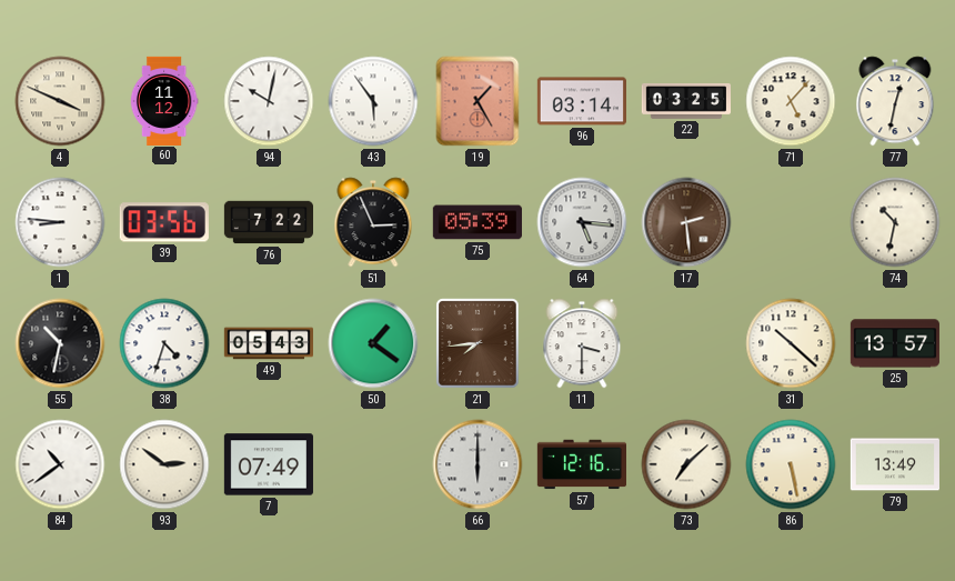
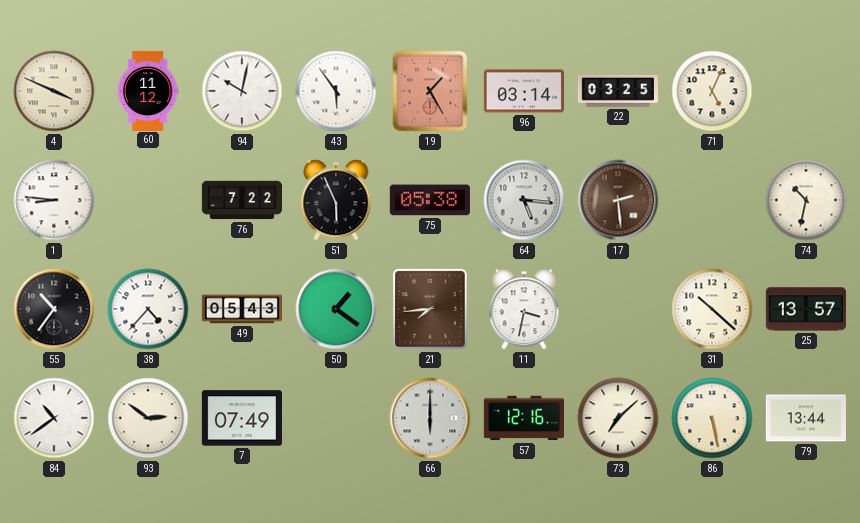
71: 5:07 -> 5:04 (712, 91)
77: 12:32 -> none (895, 101)
39: 03:56 -> none (164, 222)
51: 2:56 -> 5:56 (336, 200)
75: 05:39 -> 05:38 (430, 200)
55: 10:32 -> 10:36 (54, 309)
38: 4:33 -> 4:37 (148, 309)
11: 3:30 -> 3:32 (524, 309)
79: 13:49 -> 13:44 (806, 418)
